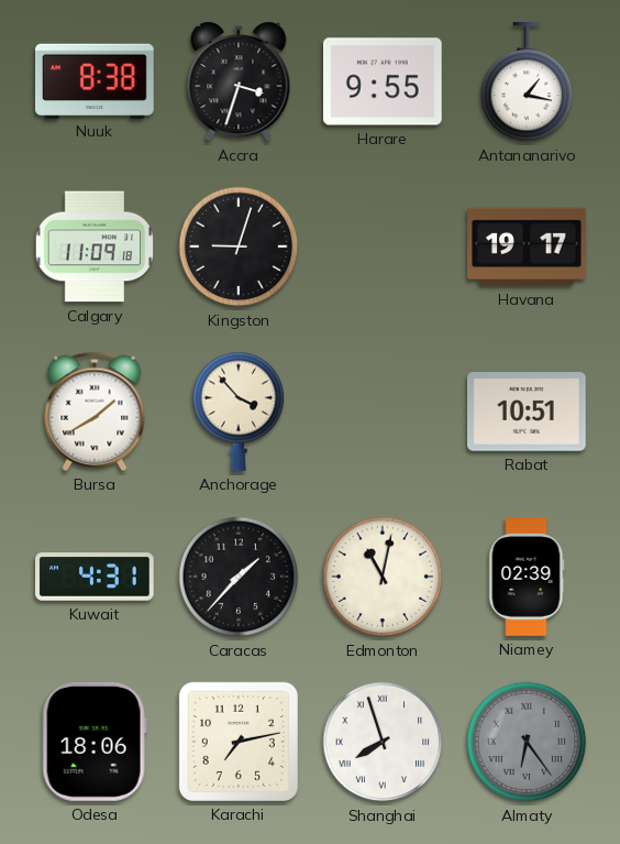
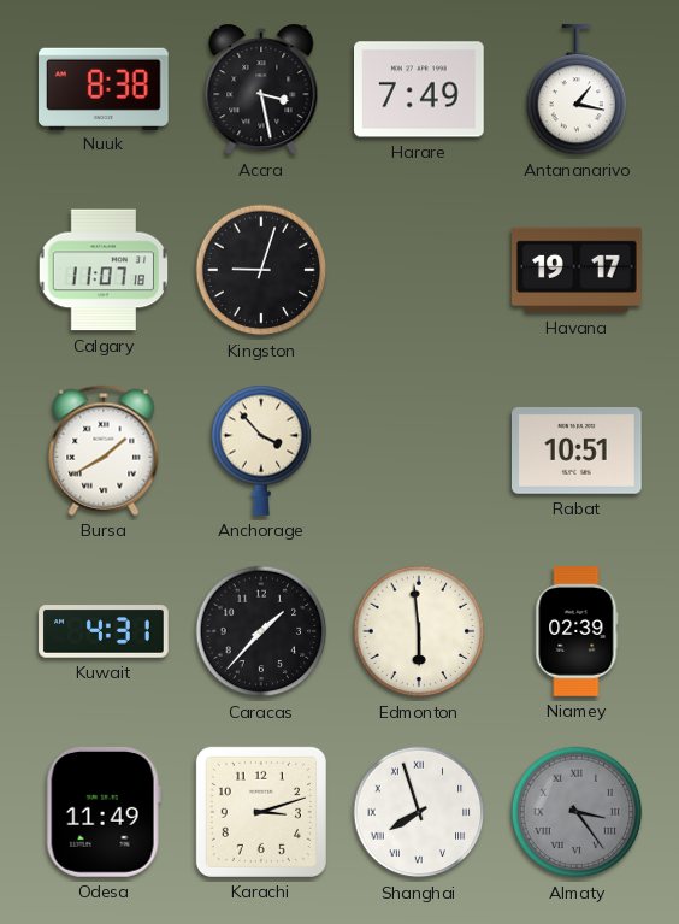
Accra: 3:33 -> 3:28 (261, 89)
Harare: 9:55 -> 7:49 (420, 89)
Calgary: 11:09 -> 11:07 (104, 270)
Edmonton: 11:02 -> 5:59 (419, 631)
Odesa: 18:06 -> 11:49 (104, 812)
Karachi: 7:13 -> 3:12 (261, 812)
Almaty: 6:24 -> 3:24 (577, 812)
